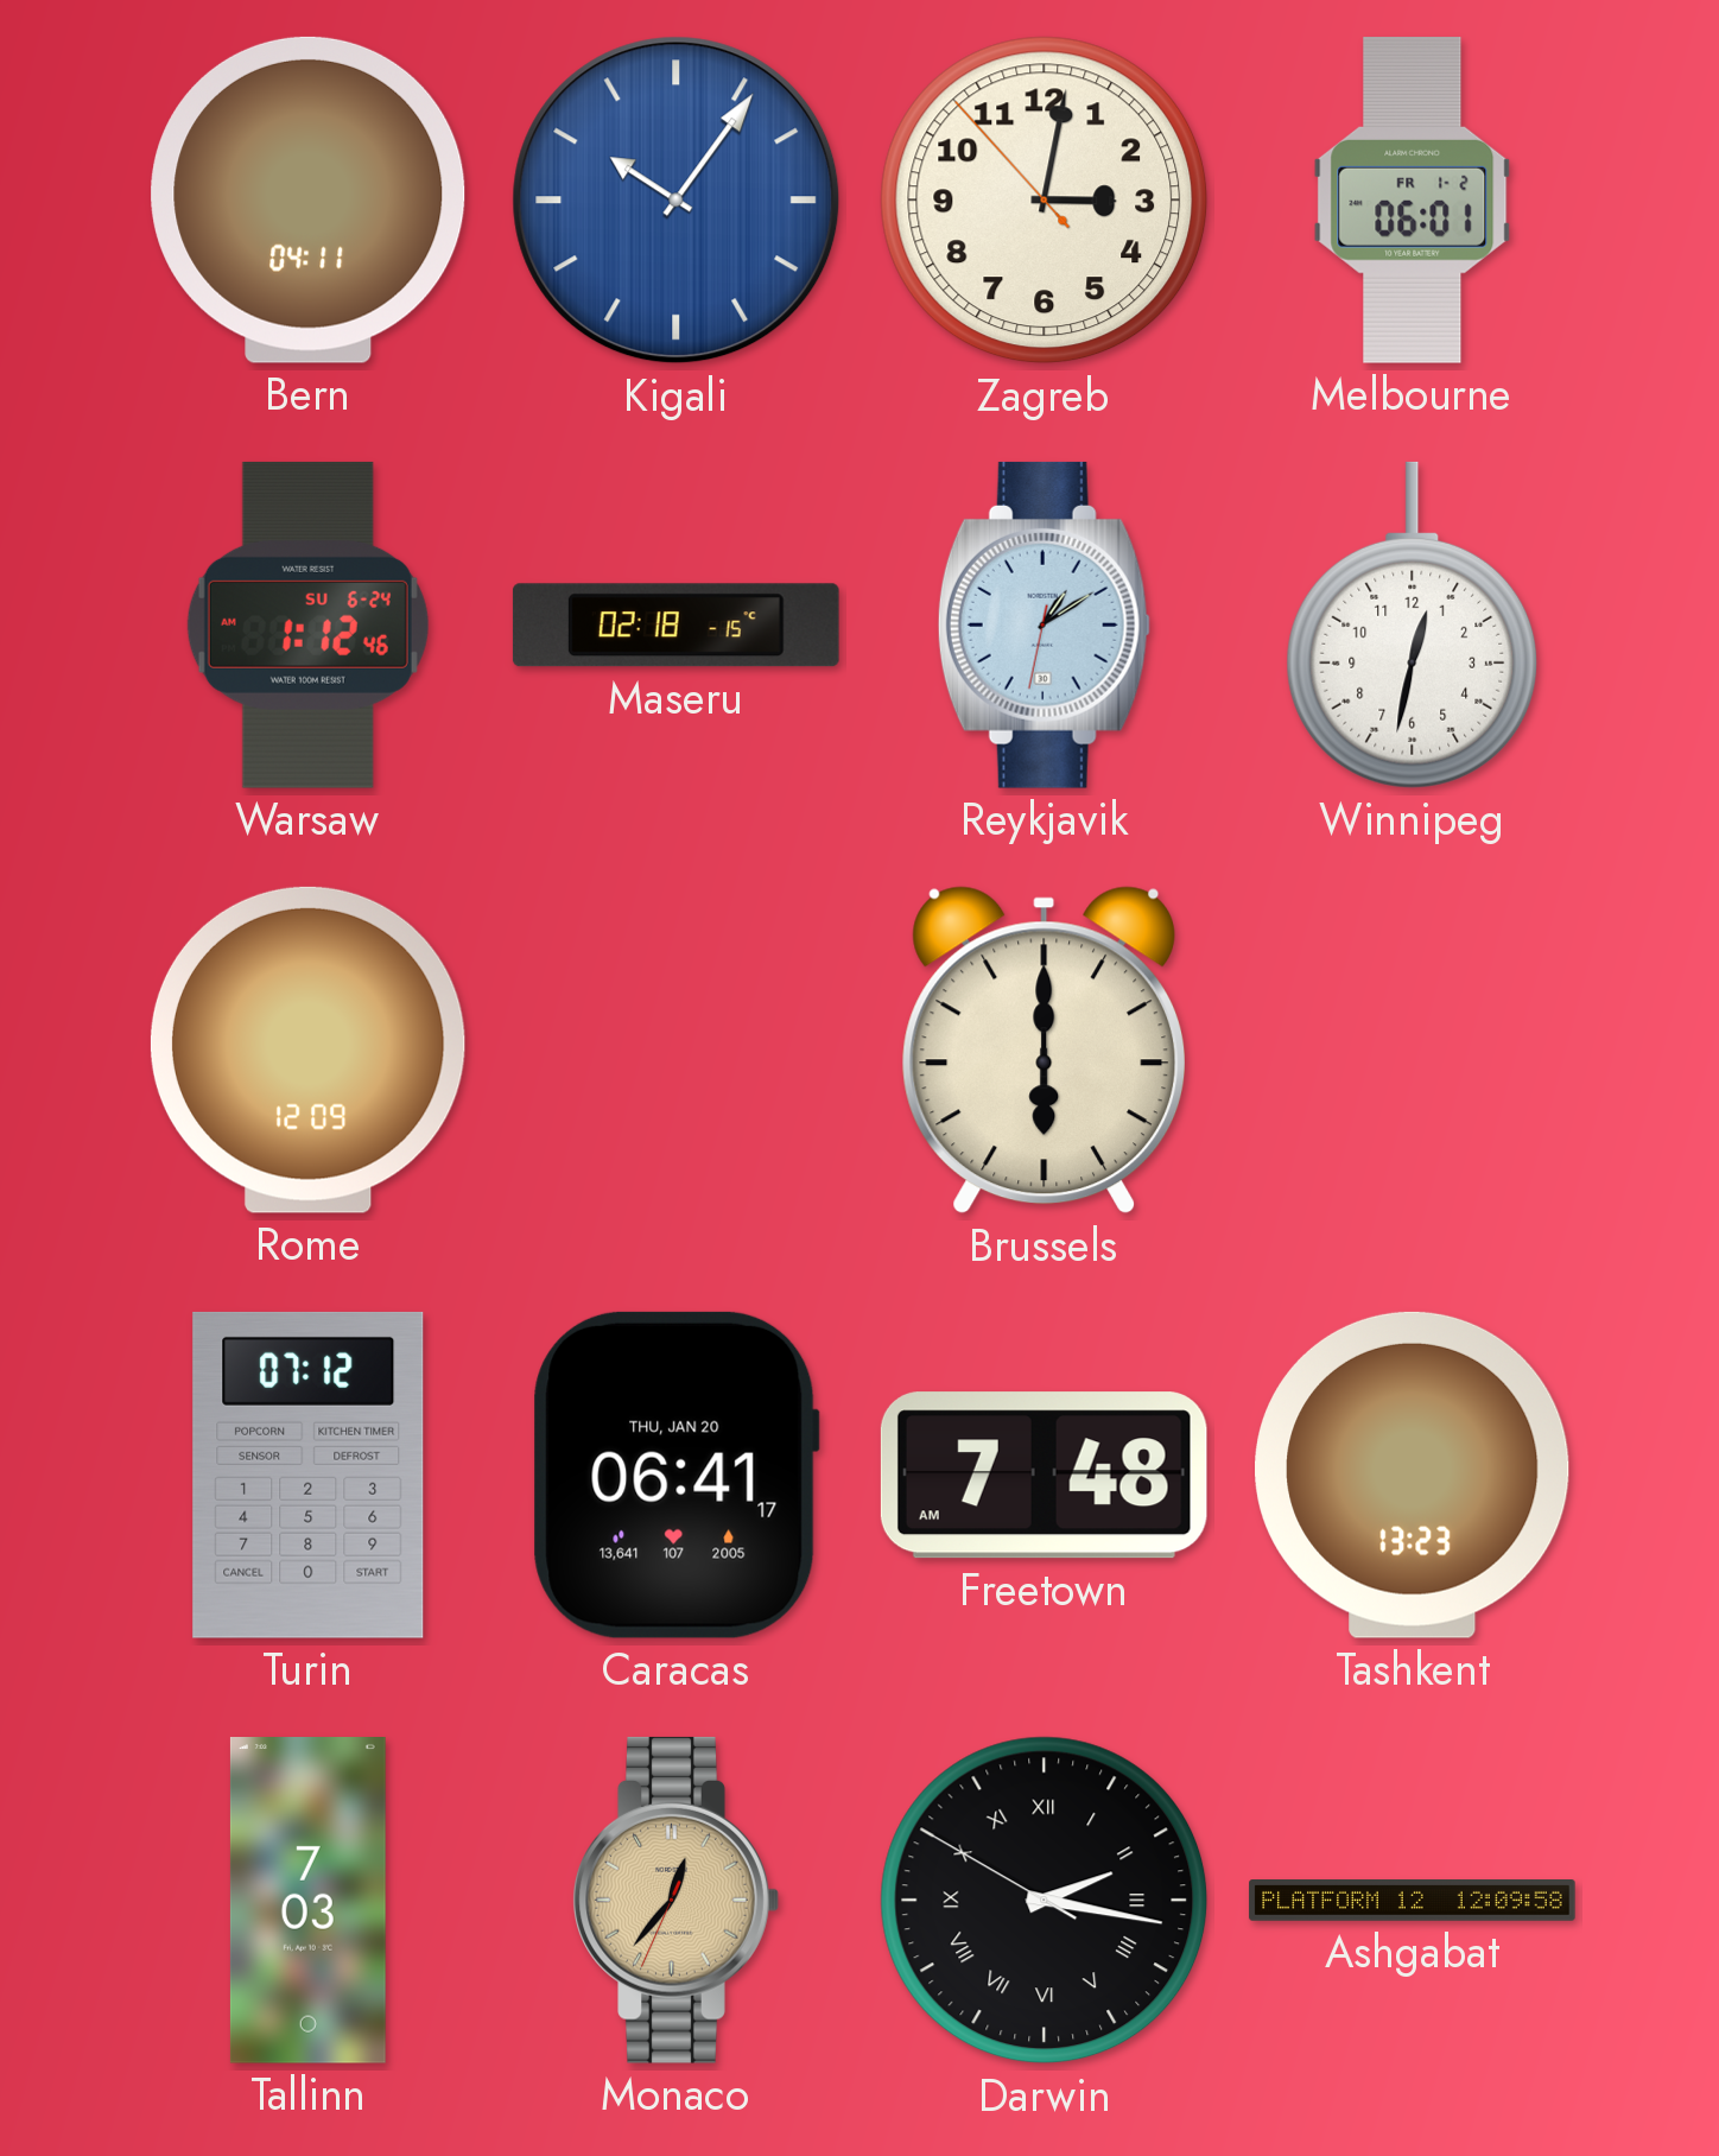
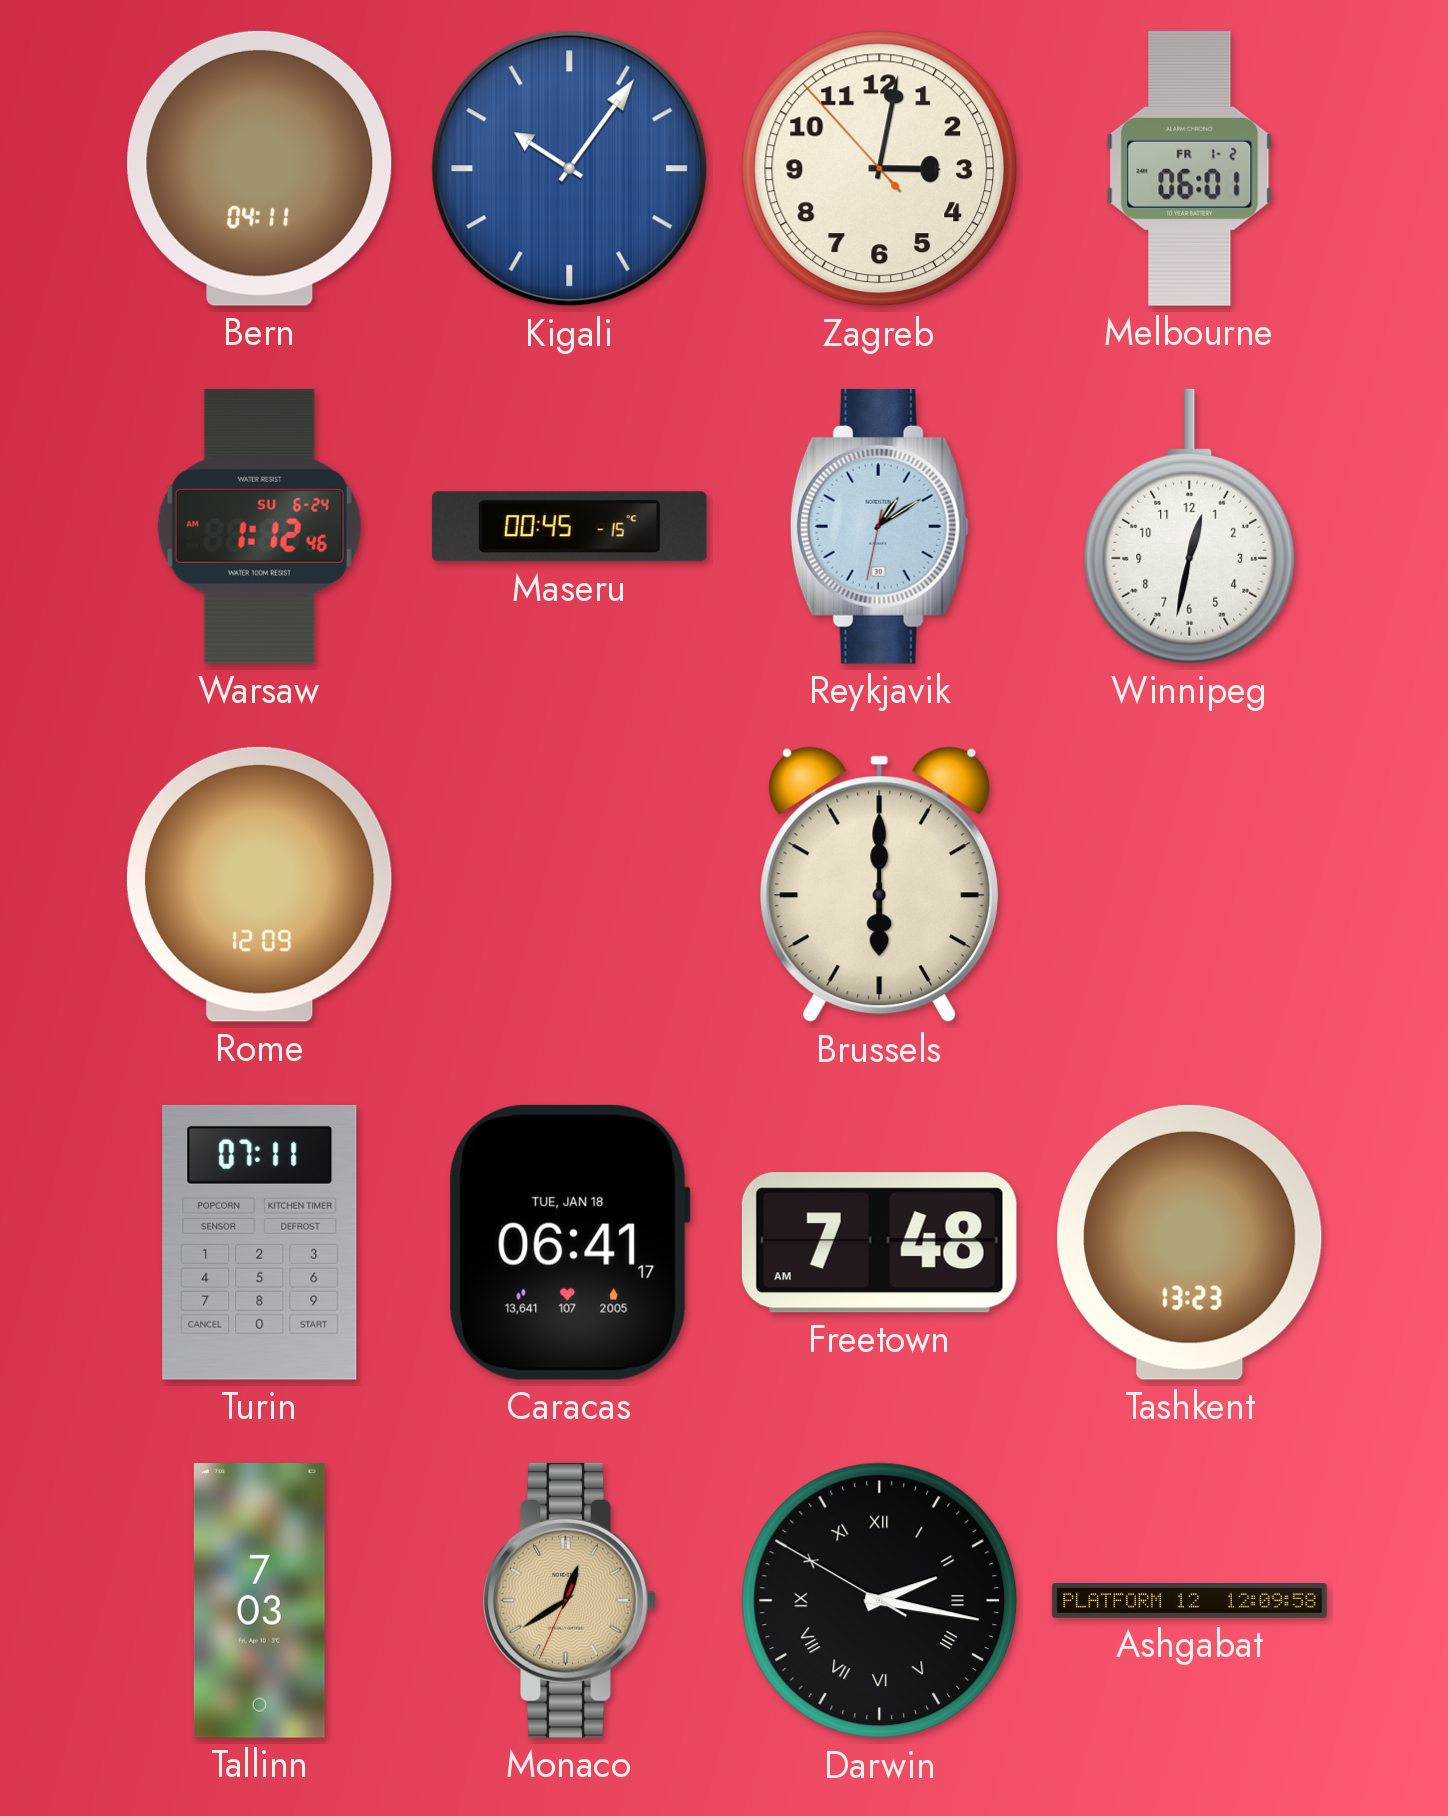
Maseru: 02:18 -> 00:45 (569, 527)
Turin: 07:12 -> 07:11 (260, 1242)
Caracas date: THU, JAN 20 -> TUE, JAN 18 (569, 1242)
Monaco: 12:36 -> 12:39 (569, 1600)
